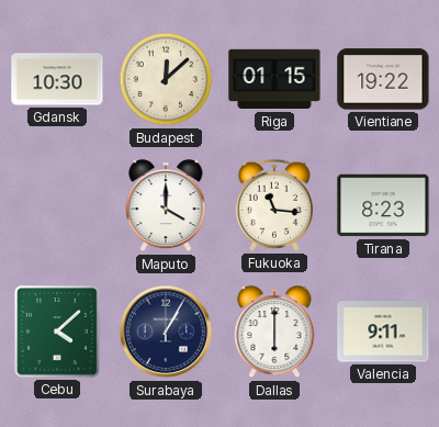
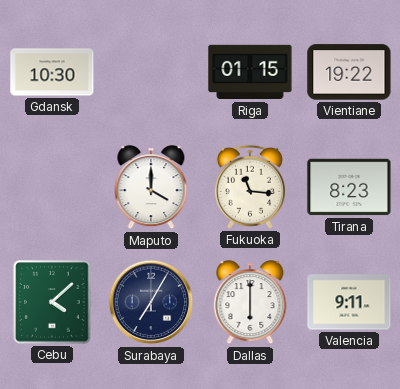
Budapest: 12:08 -> none (166, 79)
Surabaya: 1:05 -> 7:05 (151, 302)
